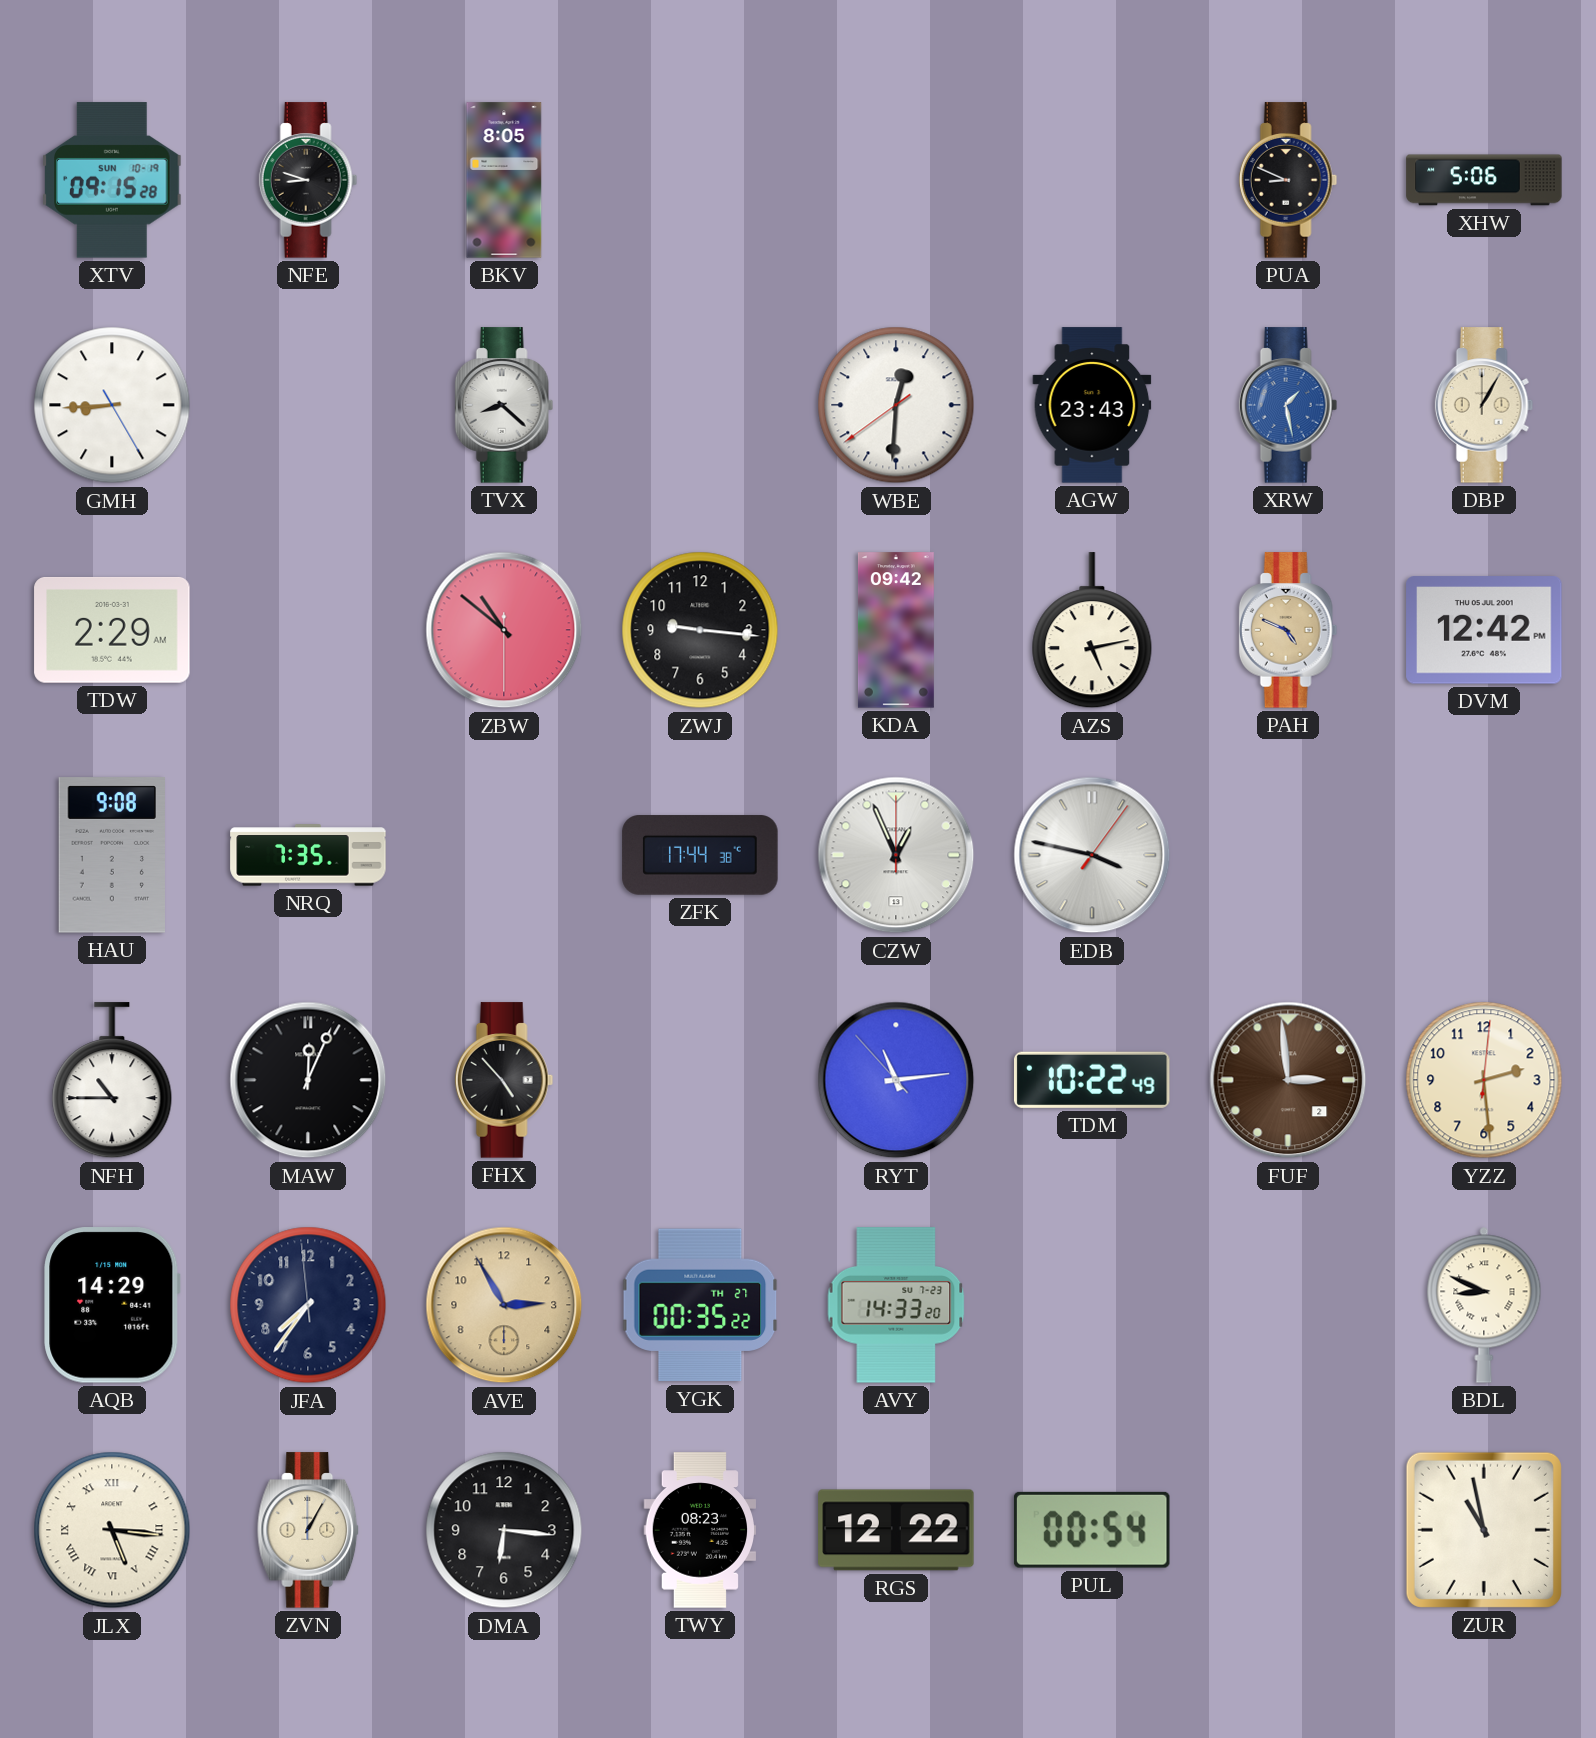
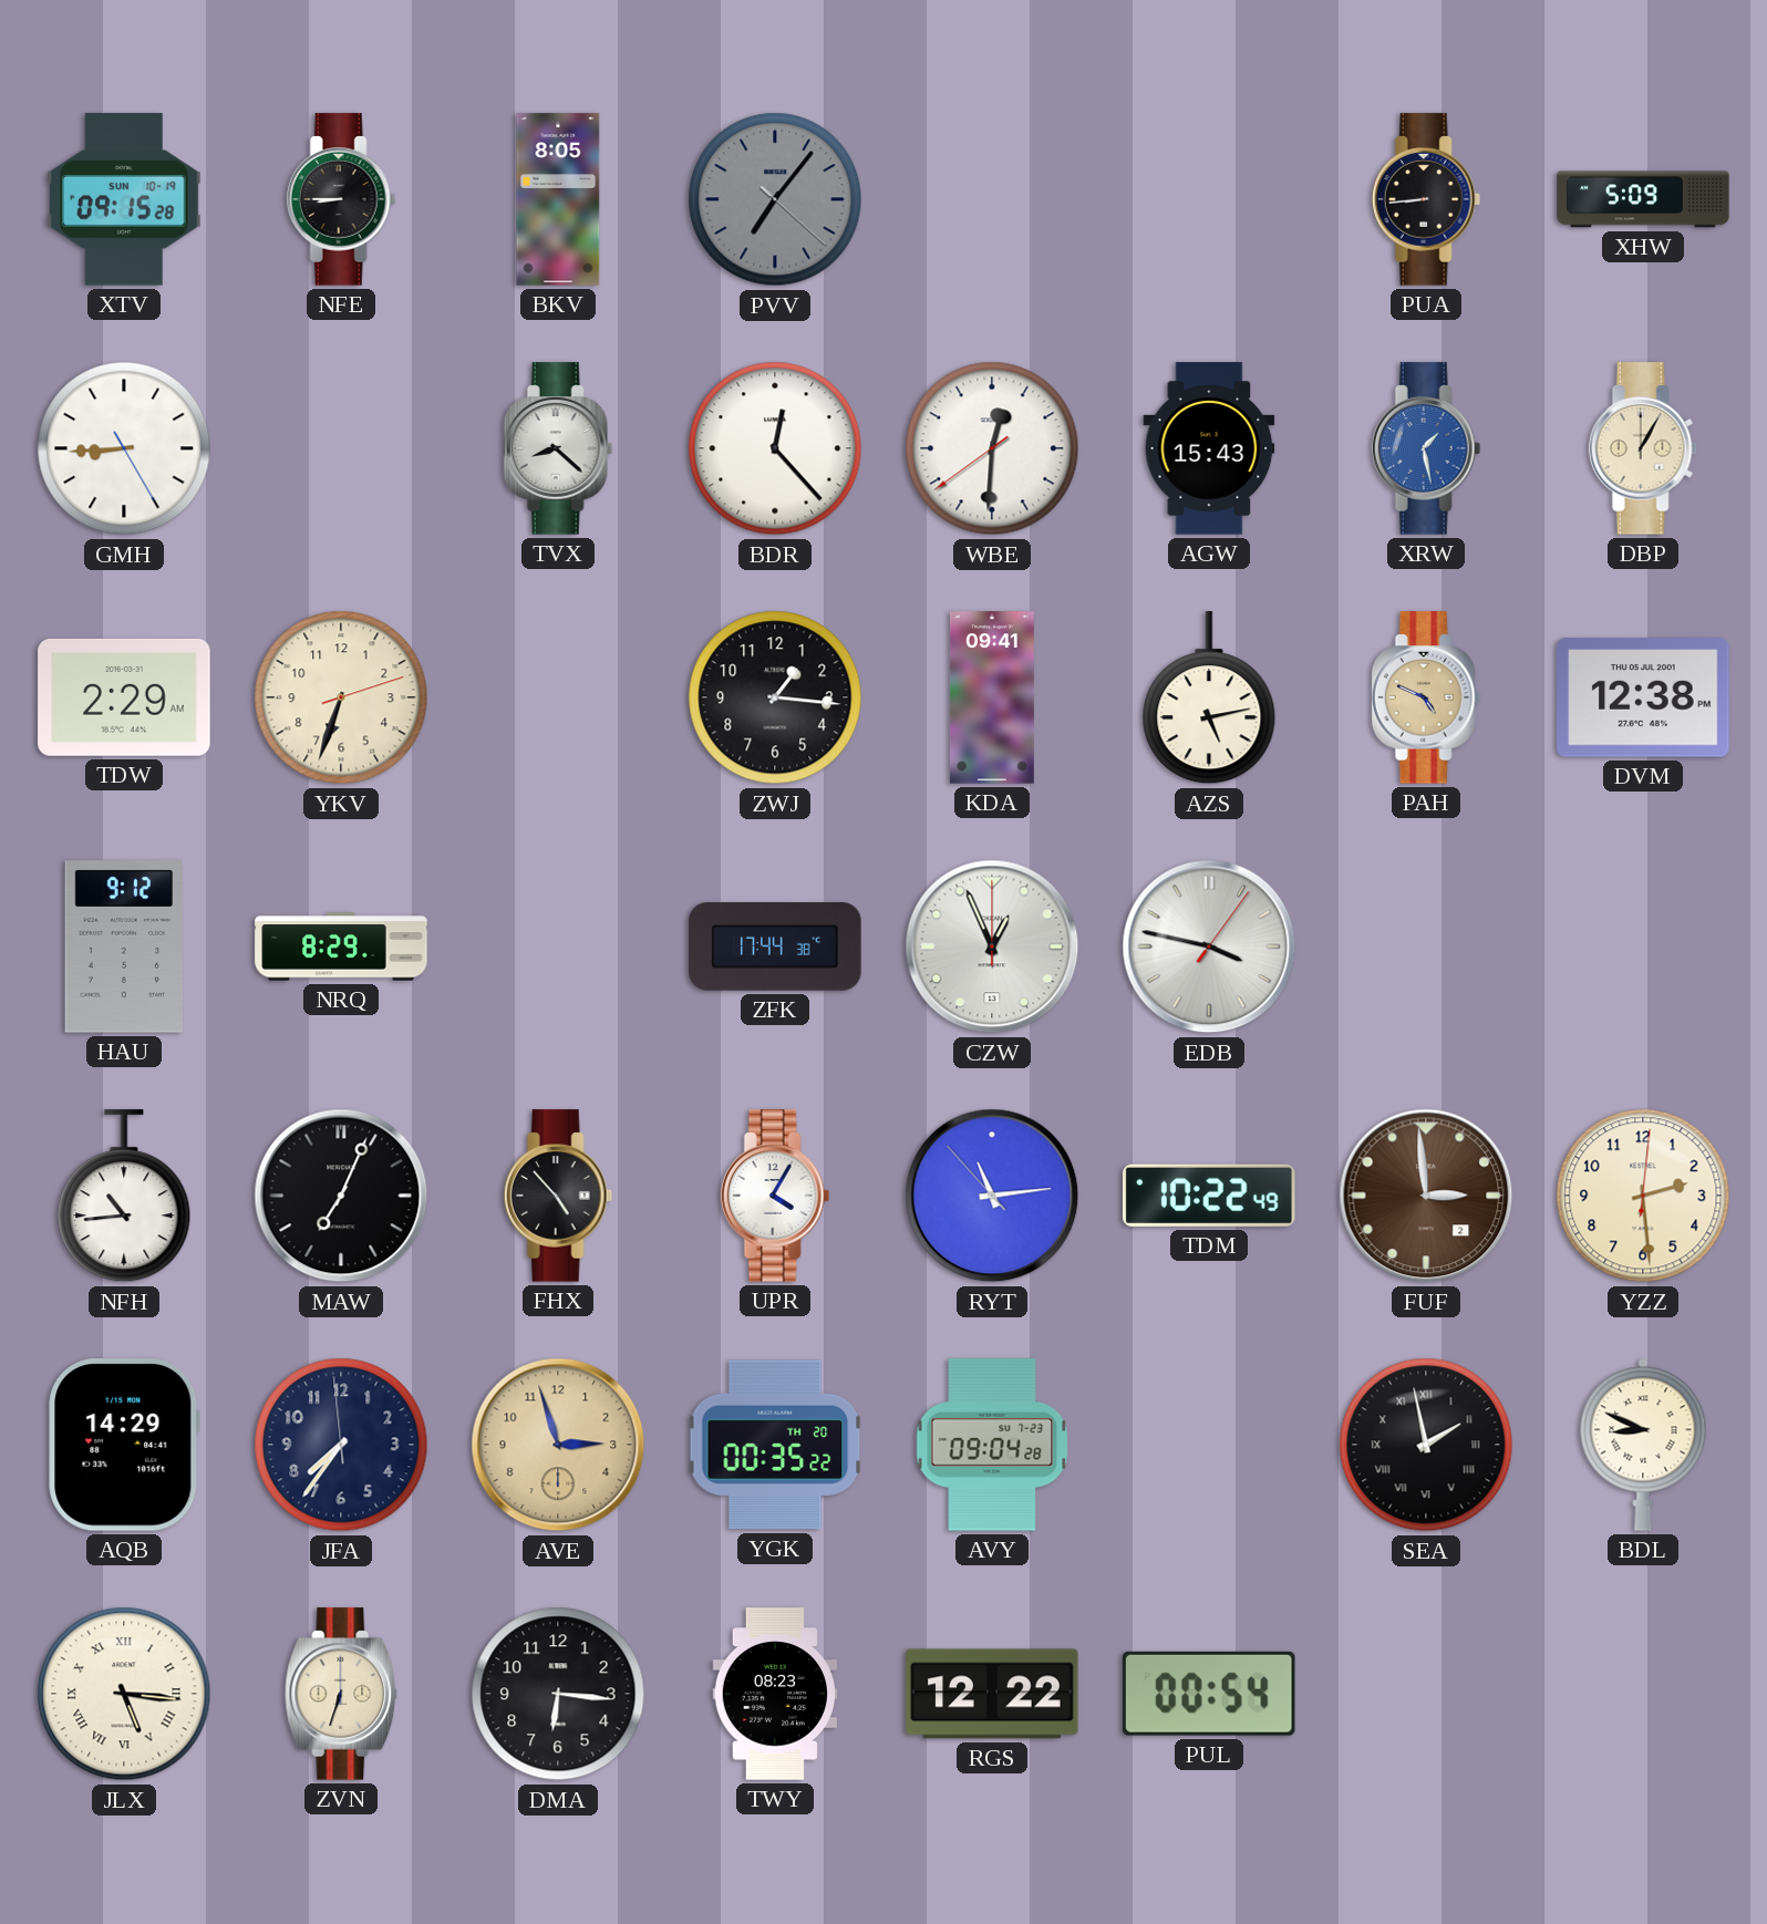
NFE: 8:48 -> 8:45 (341, 199)
PVV: none -> 7:06 (775, 199)
PUA: 8:49 -> 8:44 (1426, 199)
XHW: 5:06 -> 5:09 (1643, 199)
BDR: none -> 12:23 (775, 448)
AGW: 23:43 -> 15:43 (1209, 448)
YKV: none -> 6:33 (341, 697)
ZBW: 10:51 -> none (504, 630)
ZWJ: 9:16 -> 1:16 (775, 697)
KDA: 09:42 -> 09:41 (992, 697)
DVM: 12:42 -> 12:38 (1643, 697)
HAU: 9:08 -> 9:12 (123, 947)
NRQ: 7:35 -> 8:29 (341, 947)
NFH: 10:45 -> 10:44 (124, 1197)
MAW: 12:04 -> 7:04 (341, 1196)
UPR: none -> 4:05 (775, 1196)
AVE: 2:55 -> 2:57 (558, 1445)
YGK date: TH 27 -> TH 20 (775, 1445)
AVY: 14:33 -> 09:04 (992, 1445)
SEA: none -> 1:58 (1426, 1445)
ZVN: 1:05 -> 6:33 (342, 1694)
ZUR: 10:58 -> none (1484, 1530)
